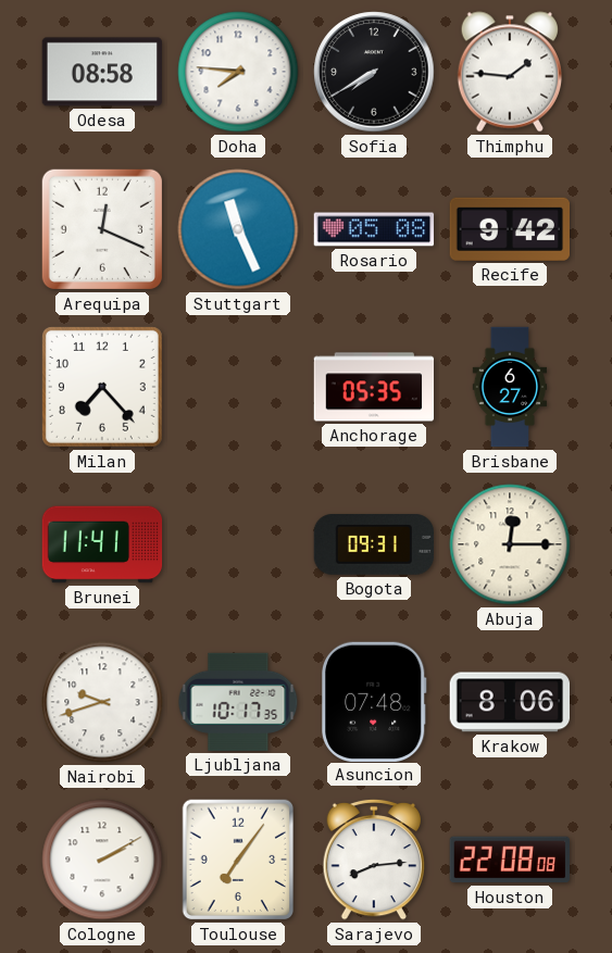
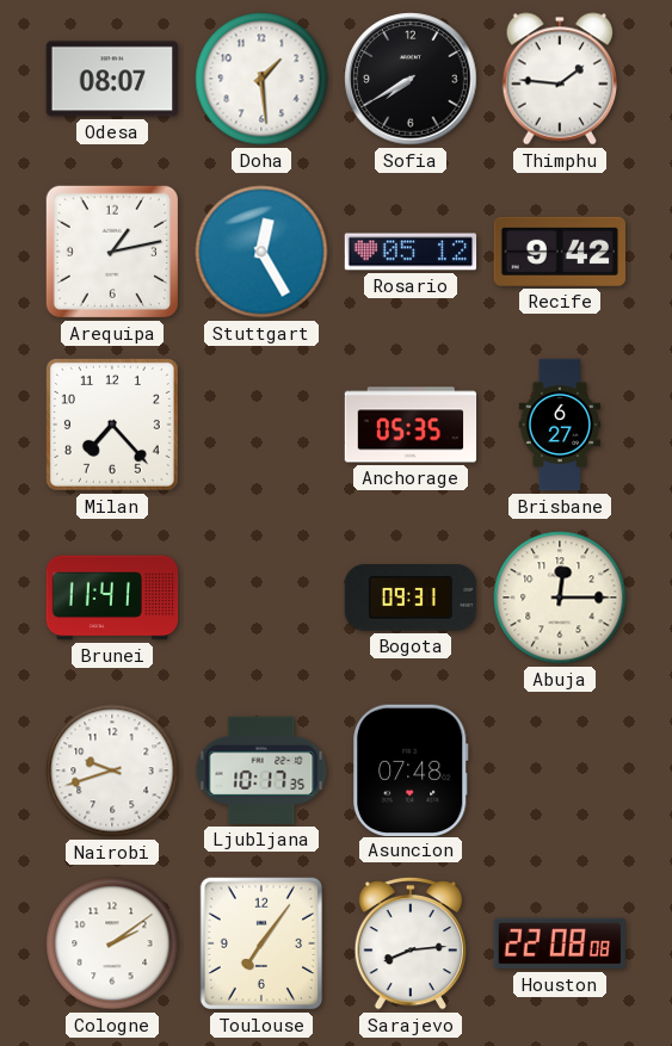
Odesa: 08:58 -> 08:07 (112, 79)
Doha: 7:46 -> 1:29 (261, 79)
Arequipa: 12:19 -> 1:13 (112, 252)
Stuttgart: 11:26 -> 12:25 (261, 252)
Rosario: 05:08 -> 05:12 (411, 252)
Krakow: 8:06 -> none (510, 702)
Cologne: 2:10 -> 2:09 (112, 943)
